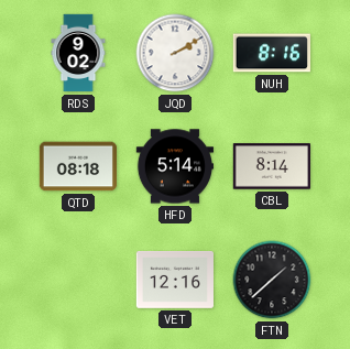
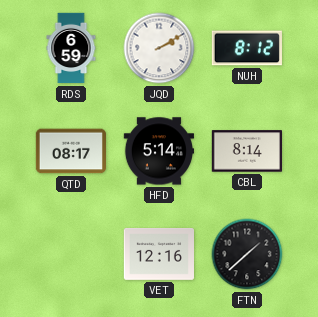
RDS: 9:02 -> 6:59 (71, 48)
NUH: 8:16 -> 8:12 (247, 48)
QTD: 08:18 -> 08:17 (70, 151)
